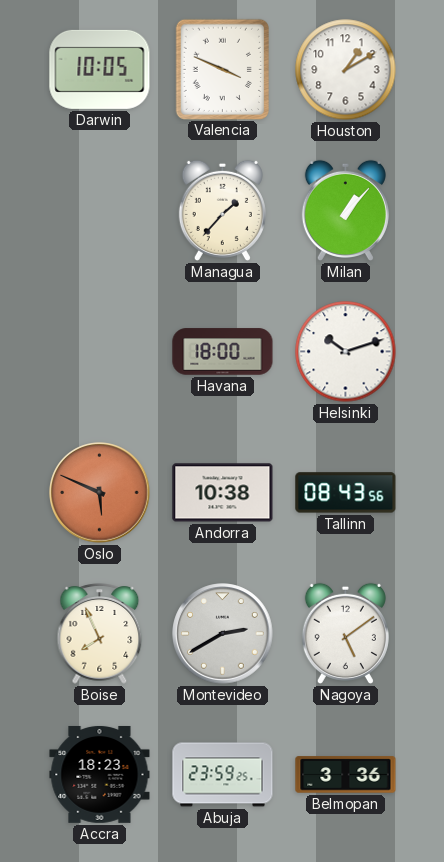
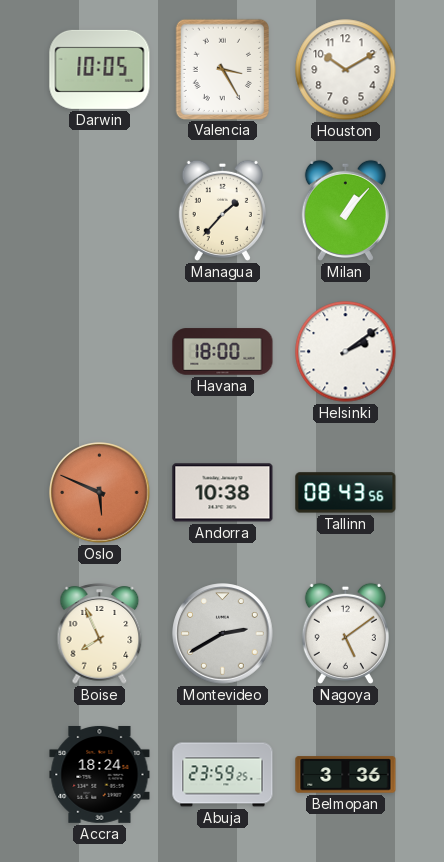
Valencia: 3:49 -> 3:25 (222, 69)
Houston: 1:10 -> 10:10 (346, 70)
Helsinki: 10:12 -> 2:09 (346, 352)
Accra: 18:23 -> 18:24 (100, 774)
